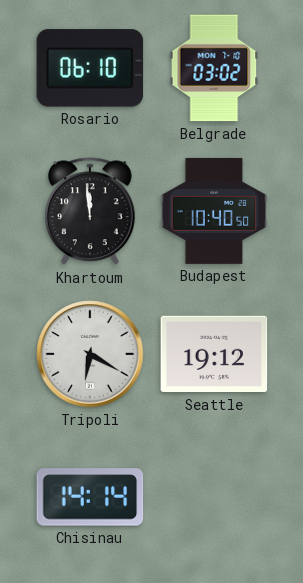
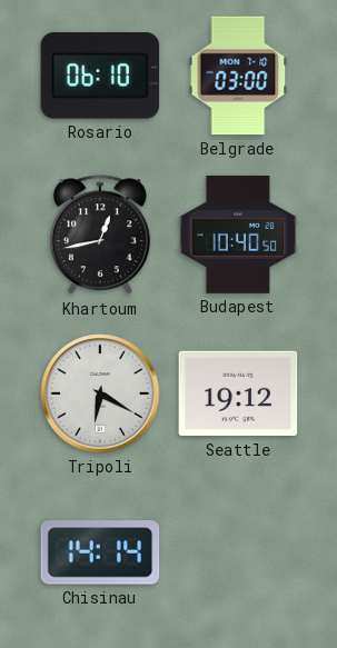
Belgrade: 03:02 -> 03:00 (238, 76)
Khartoum: 11:59 -> 12:43 (101, 236)
